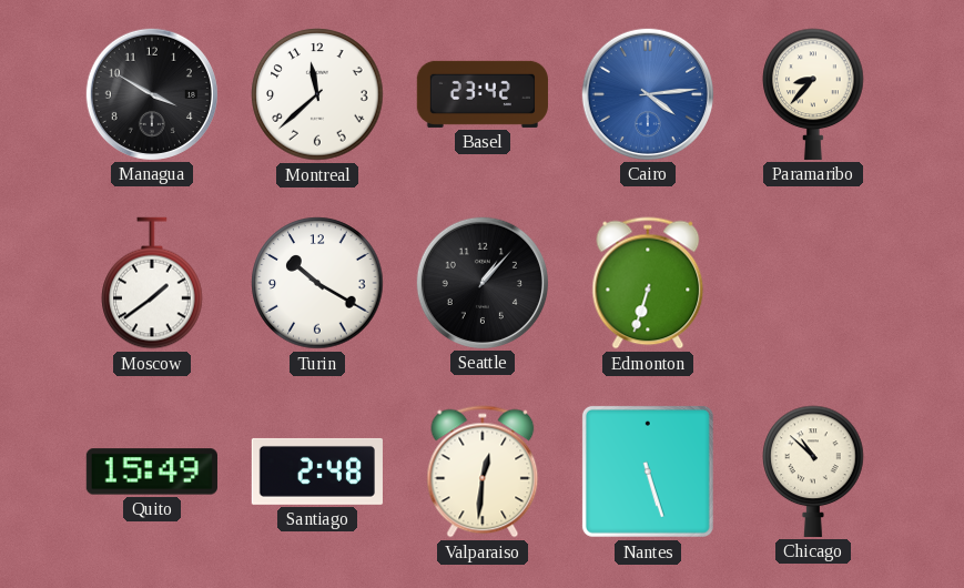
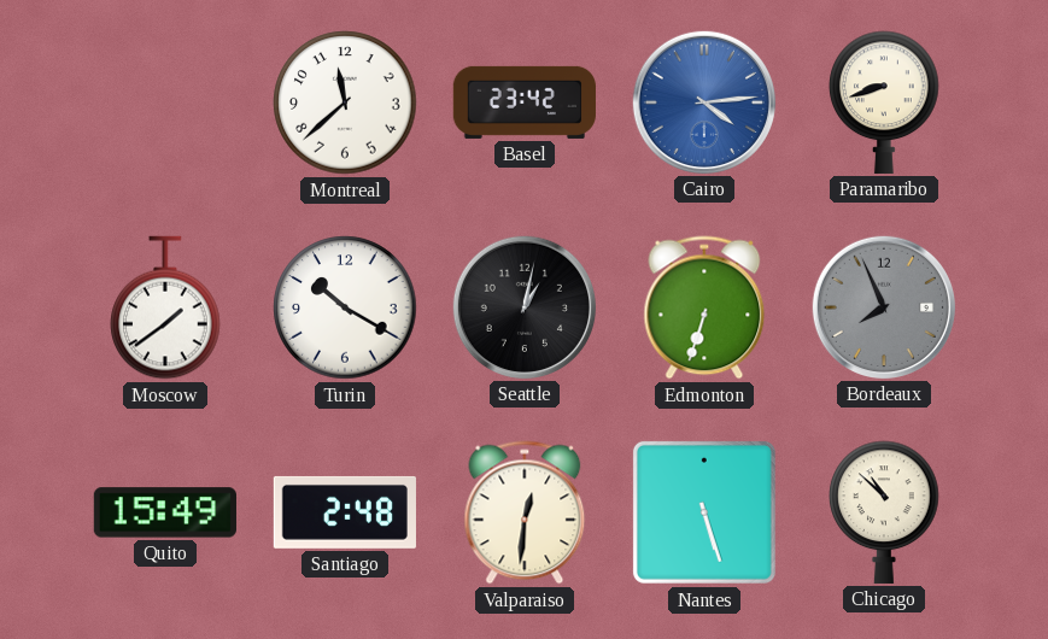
Managua: 3:50 -> none (152, 94)
Paramaribo: 8:37 -> 8:42 (884, 102)
Seattle: 1:07 -> 1:02 (525, 307)
Bordeaux: none -> 7:56 (884, 307)
